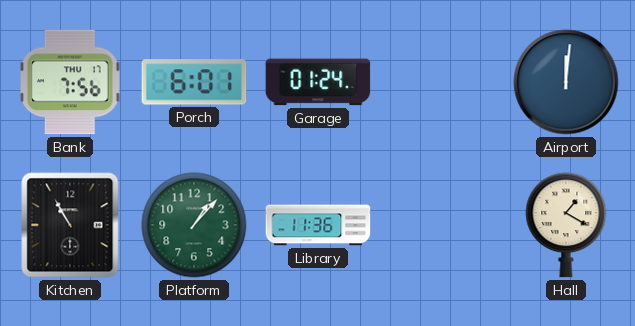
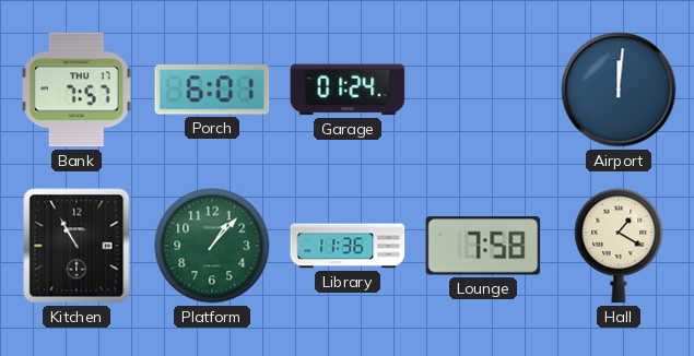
Bank: 7:56 -> 7:57 (77, 90)
Lounge: none -> 7:58 (483, 246)
